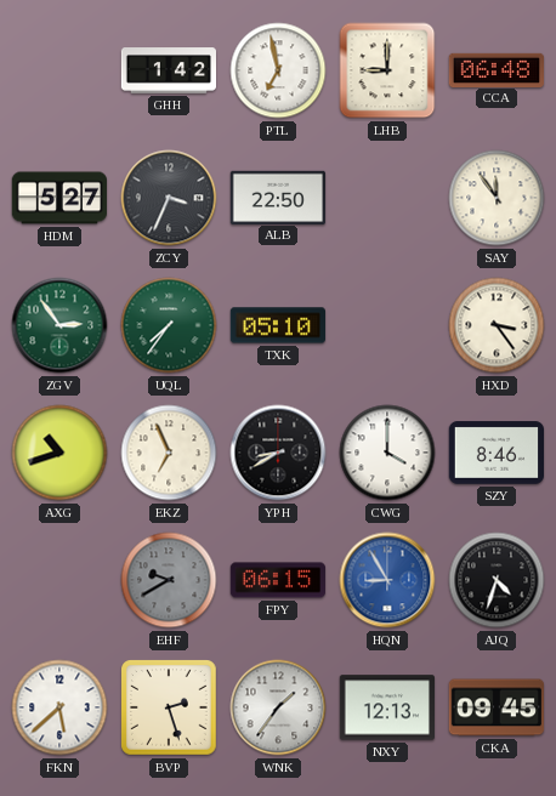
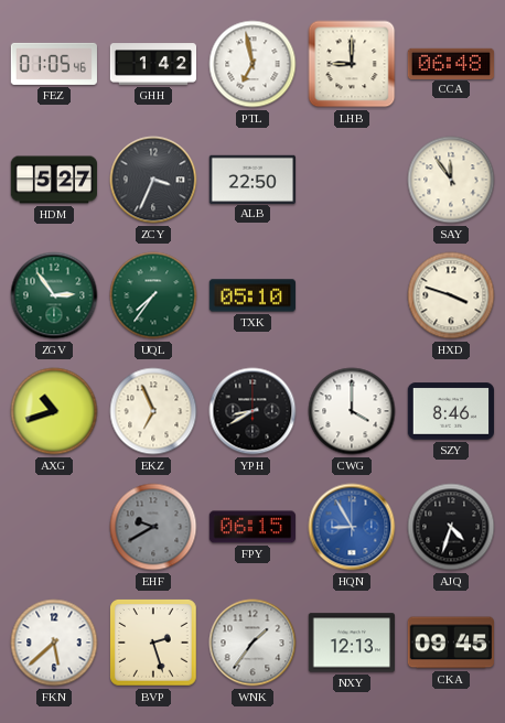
FEZ: none -> 01:05 (54, 64)
HXD: 3:24 -> 3:48 (451, 295)
